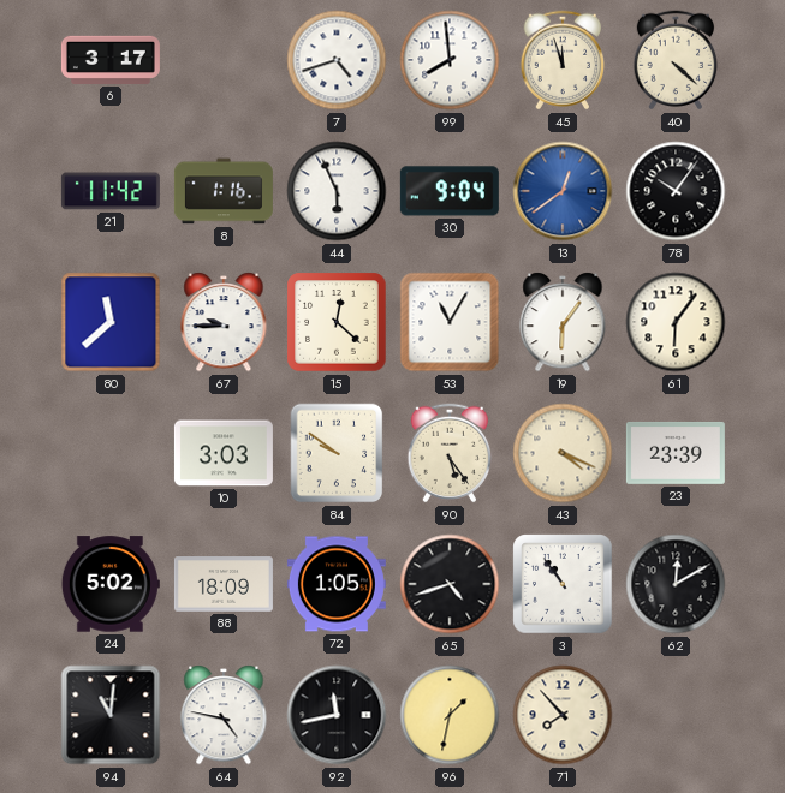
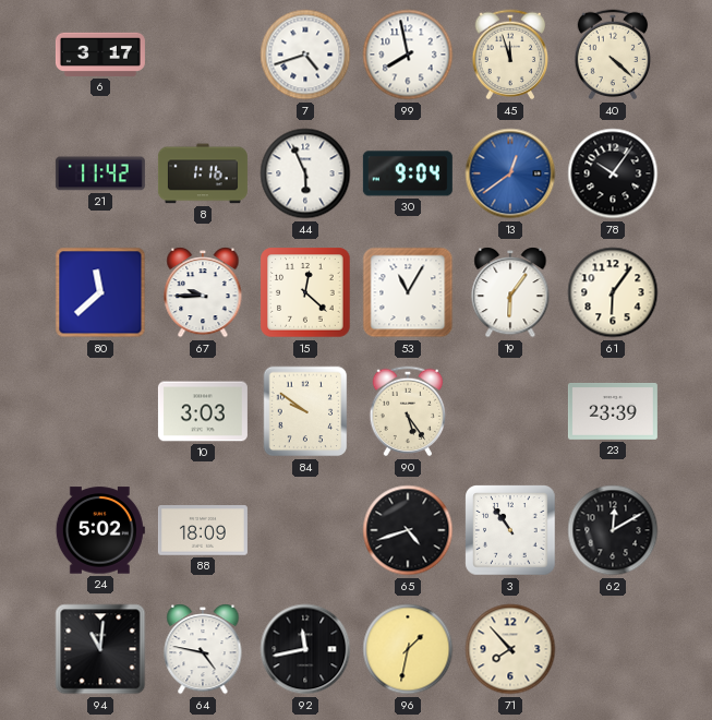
99: 7:59 -> 7:58 (408, 55)
43: 4:19 -> none (563, 453)
72: 1:05 -> none (337, 584)
